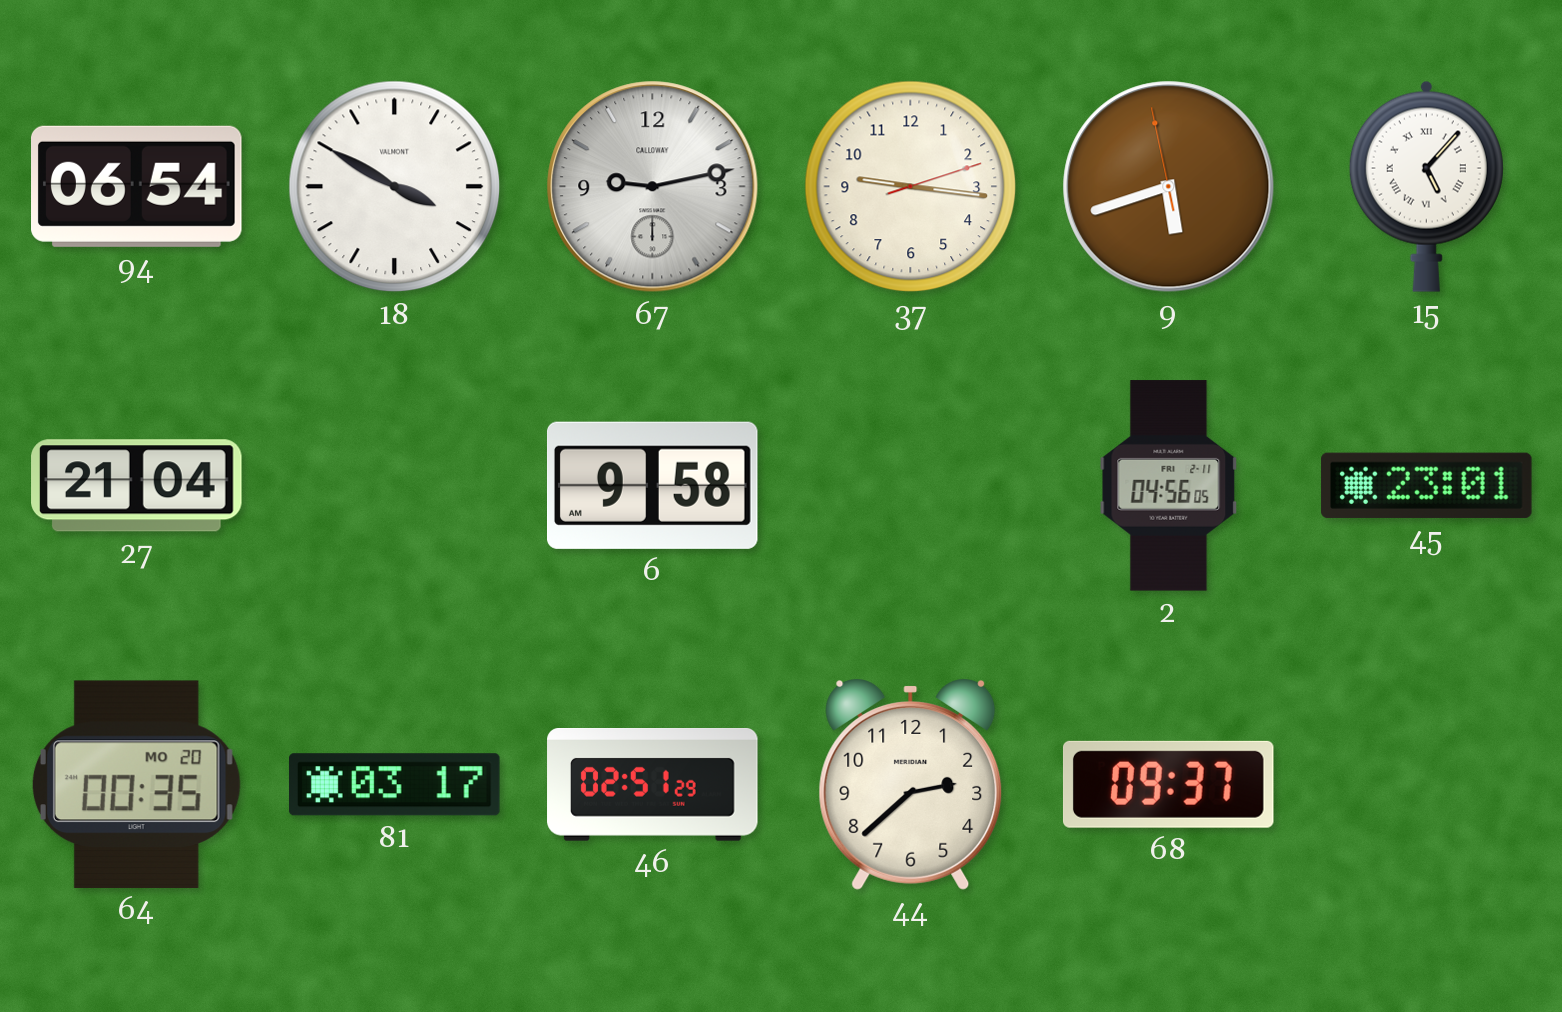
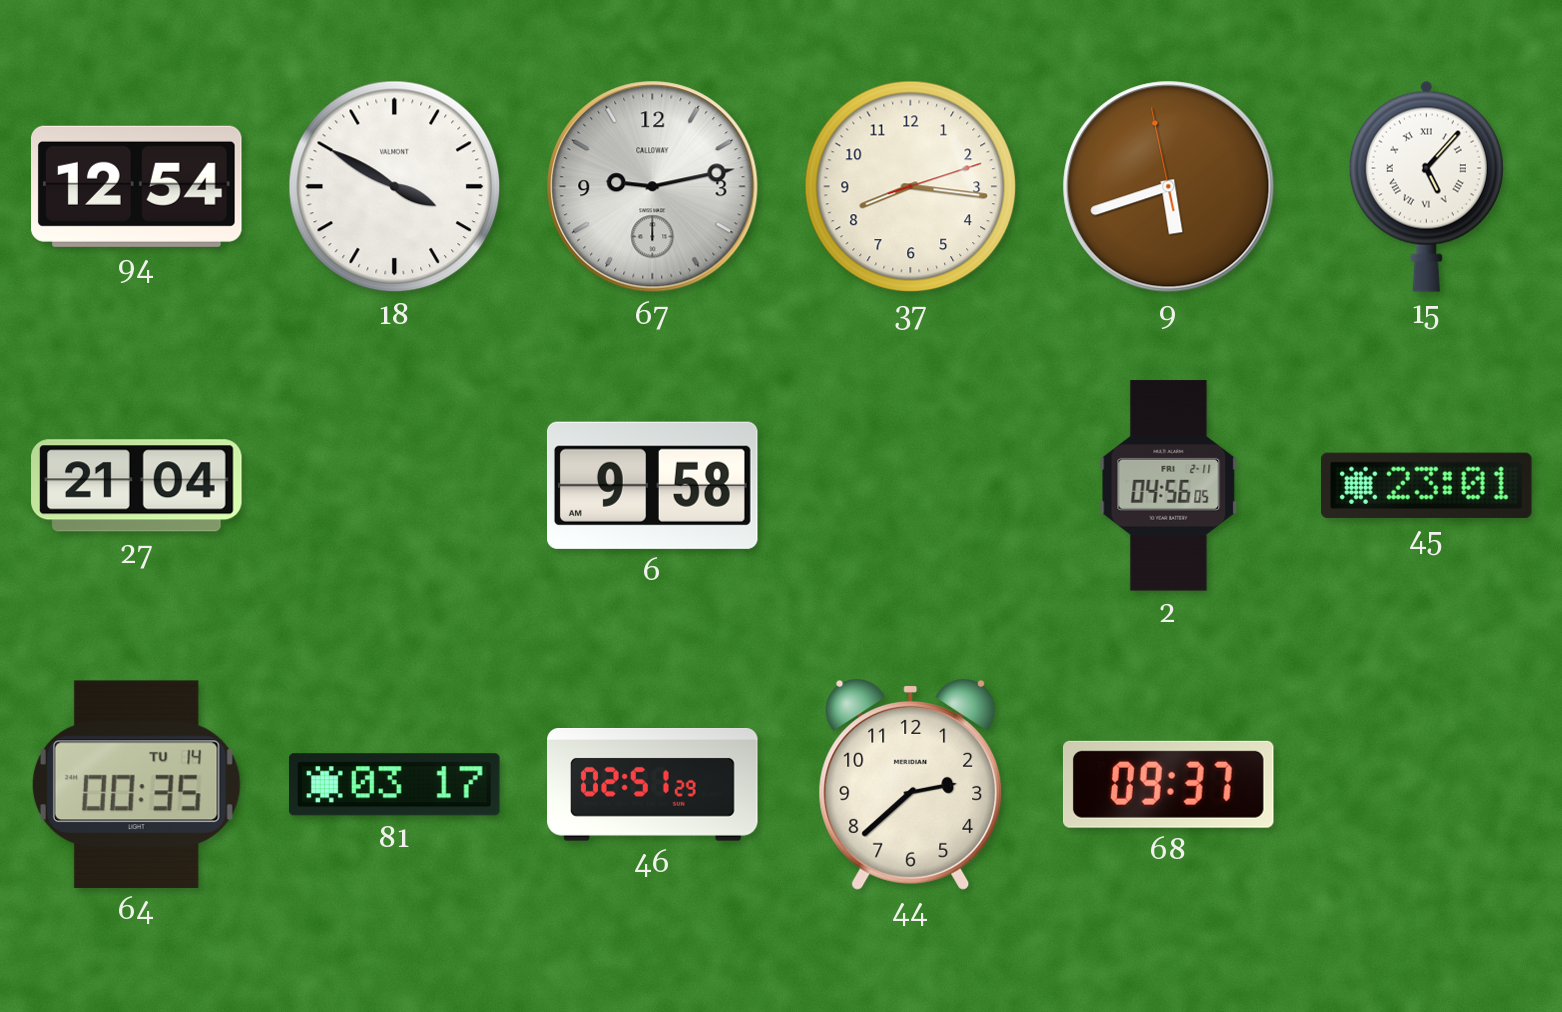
94: 06:54 -> 12:54 (137, 186)
37: 9:16 -> 8:16 (911, 187)
64 date: MO 20 -> TU 14 (136, 784)
